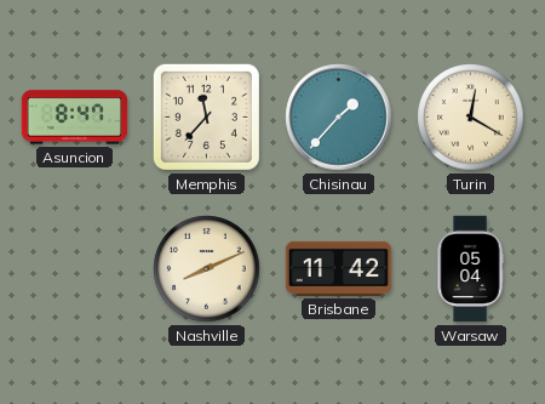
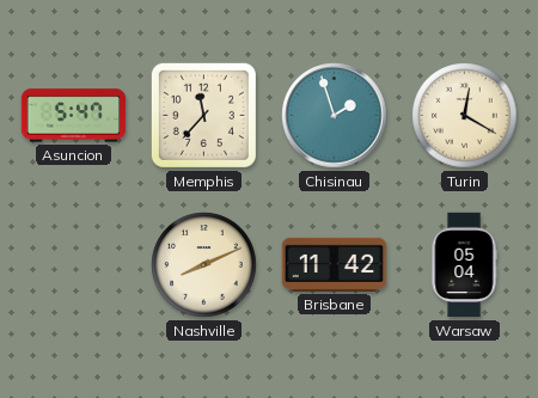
Asuncion: 8:47 -> 5:47 (74, 116)
Chisinau: 1:37 -> 1:57 (335, 116)
